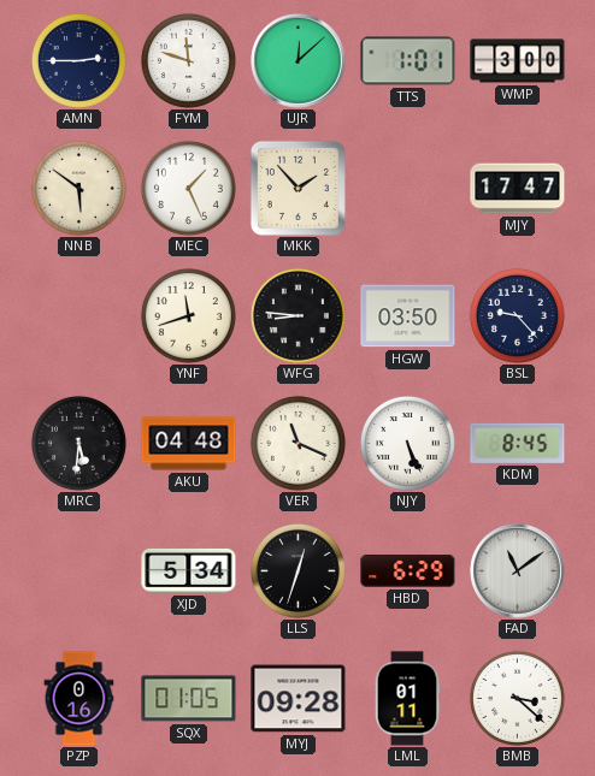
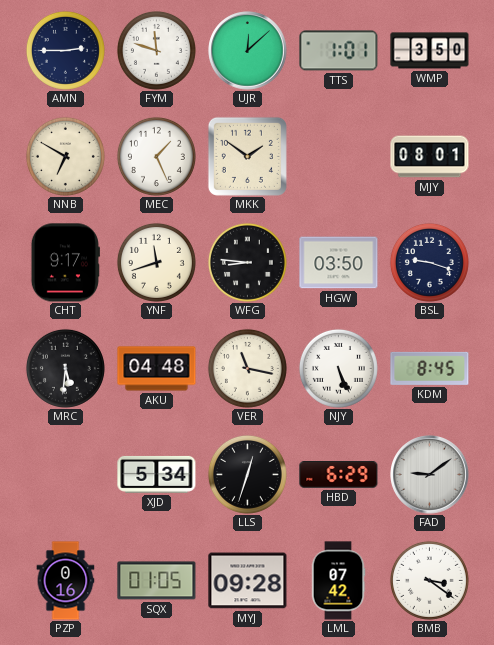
WMP: 3:00 -> 3:50 (430, 51)
NNB: 5:51 -> 6:50 (65, 156)
MKK: 1:53 -> 1:51 (247, 156)
MJY: 17:47 -> 08:01 (430, 157)
CHT: none -> 9:17 (65, 263)
BSL: 9:23 -> 9:18 (429, 262)
VER: 11:19 -> 11:17 (247, 368)
FAD: 11:09 -> 9:09 (430, 475)
LML: 01:11 -> 07:42 (338, 581)
BMB: 3:22 -> 3:21 (429, 580)
